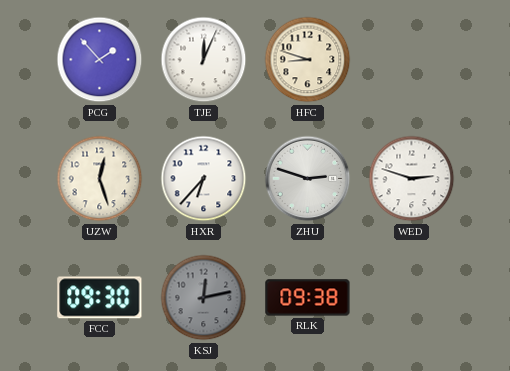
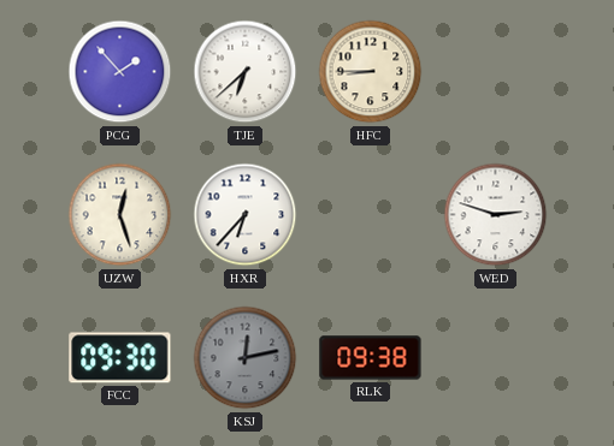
TJE: 12:04 -> 6:38 (246, 72)
HFC: 8:48 -> 8:45 (371, 72)
ZHU: 2:48 -> none (308, 179)
